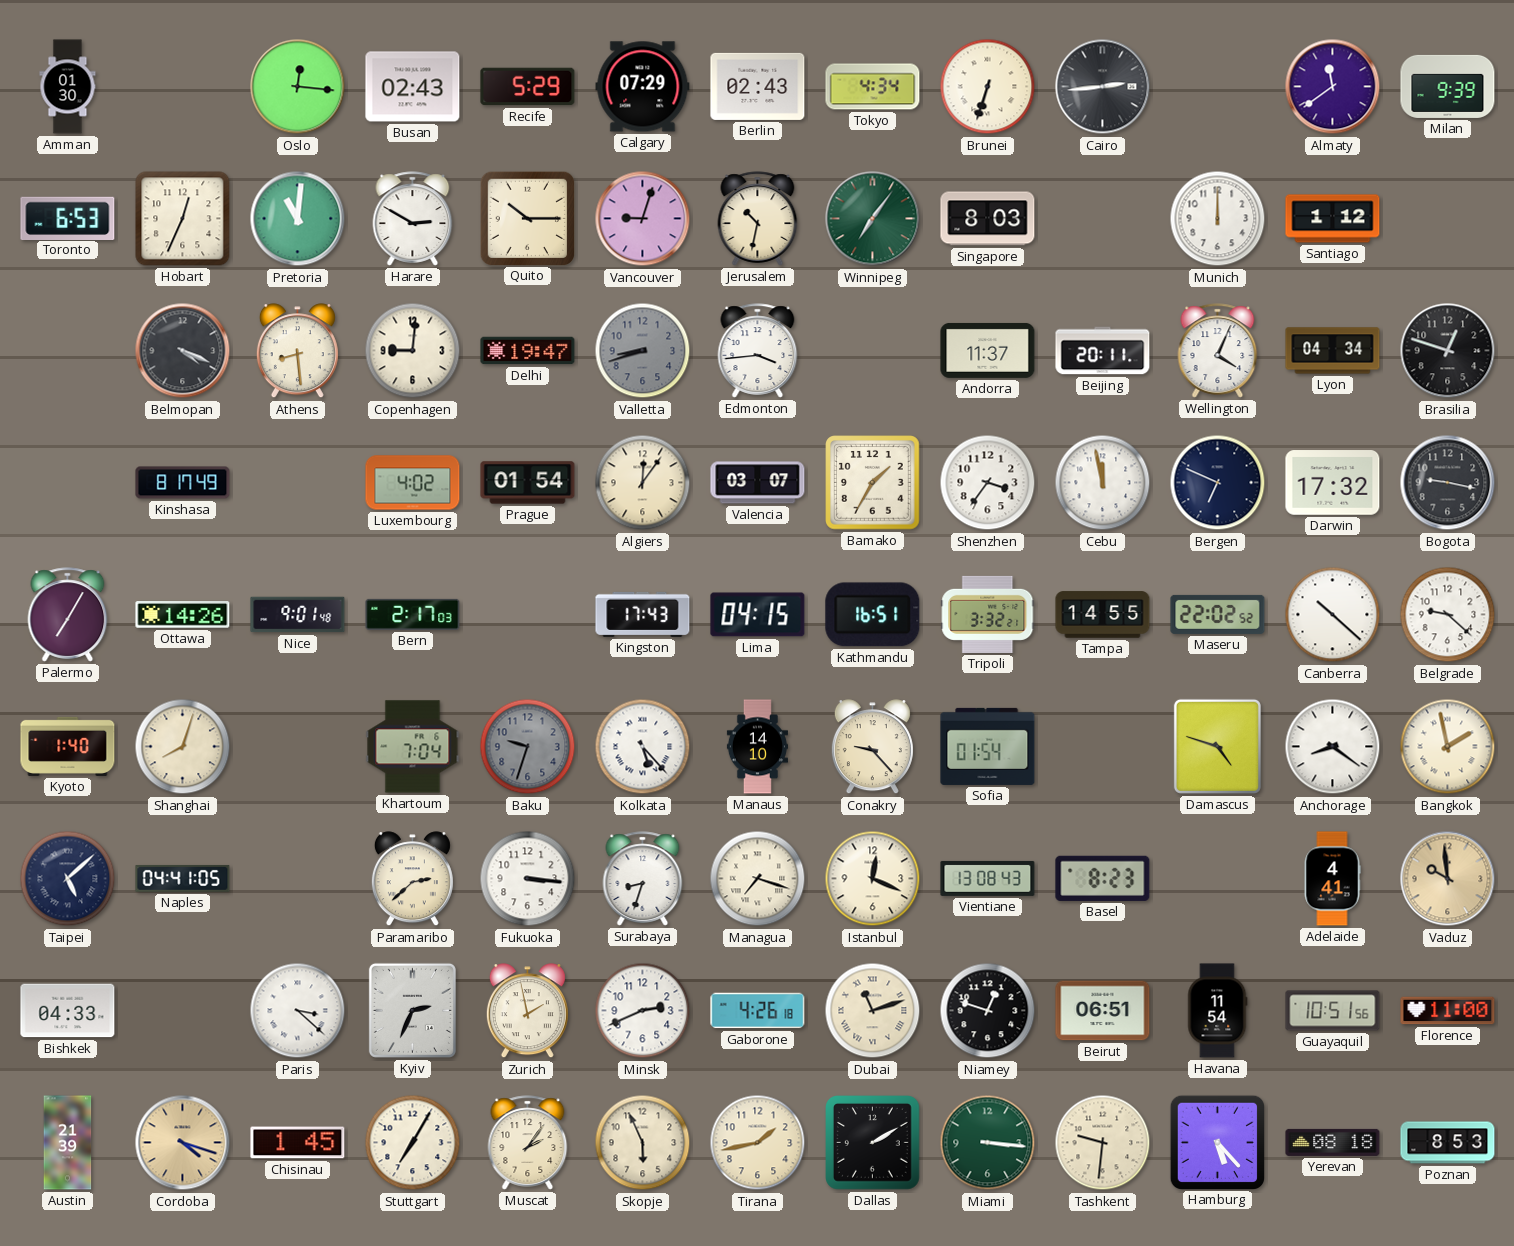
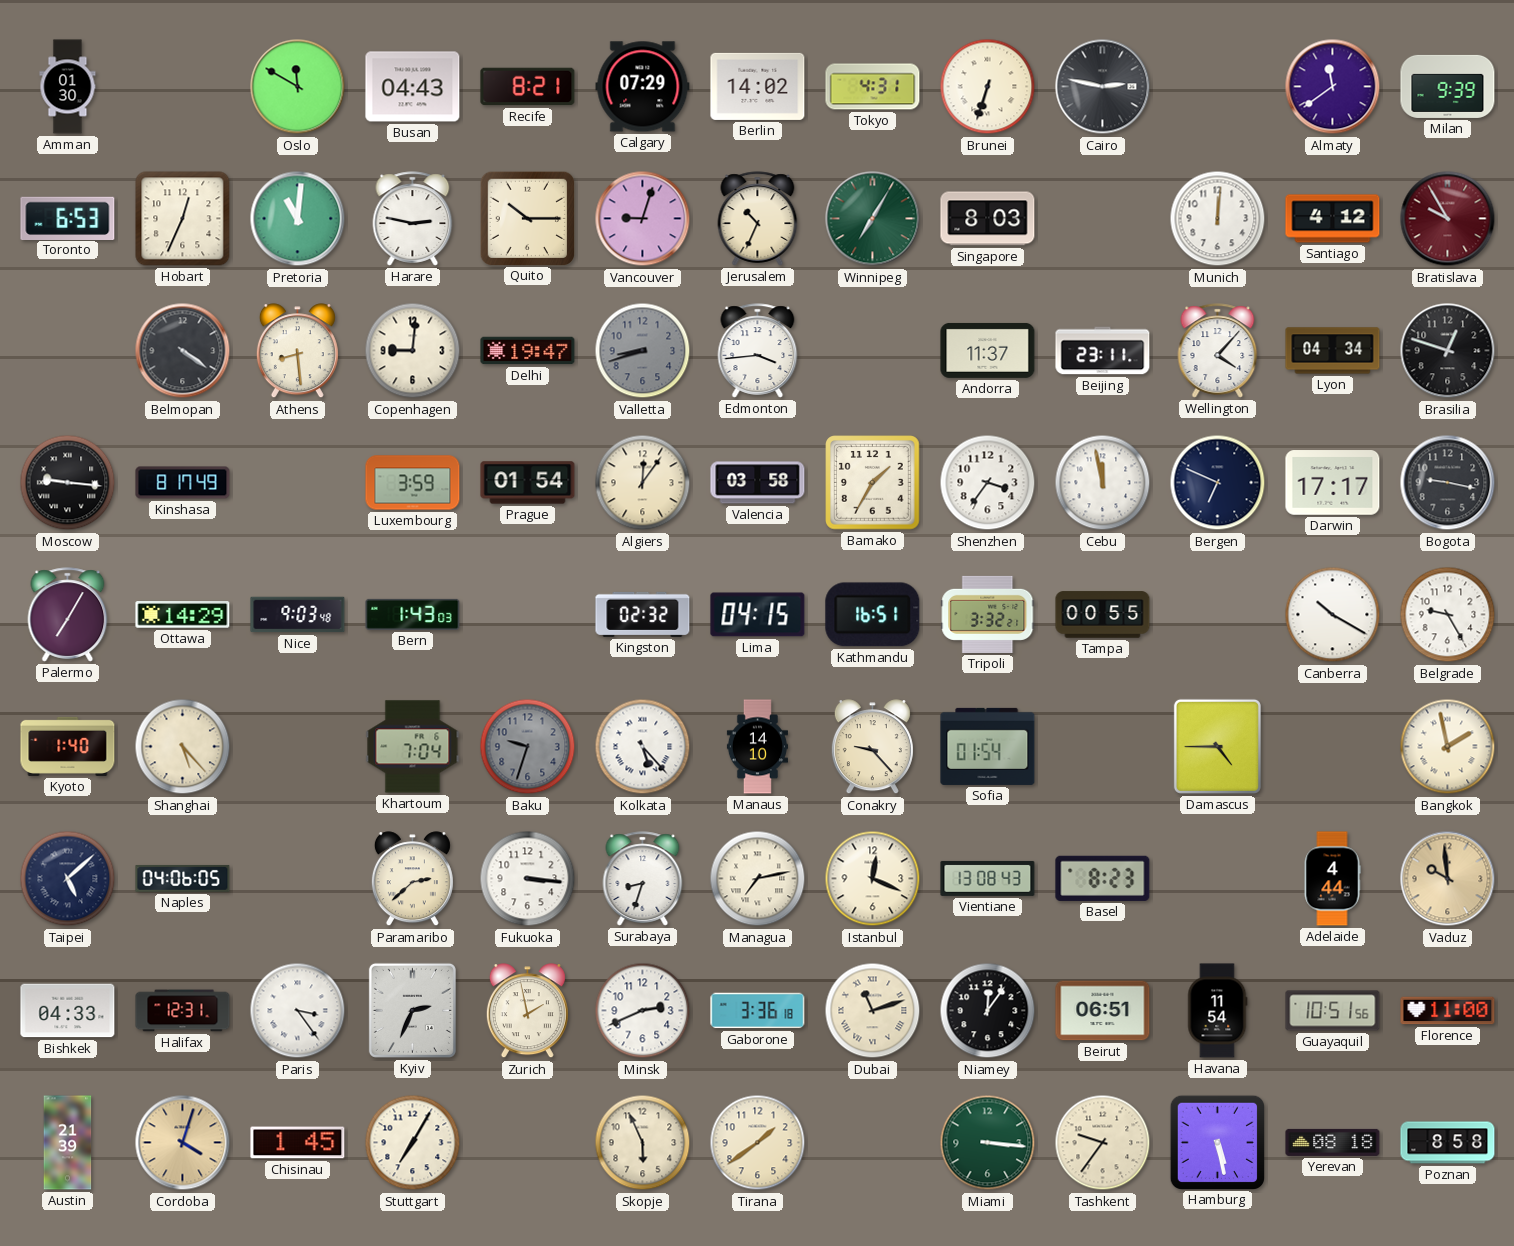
Oslo: 12:16 -> 11:50 (298, 87)
Busan: 02:43 -> 04:43 (413, 87)
Recife: 5:29 -> 8:21 (528, 87)
Berlin: 02:43 -> 14:02 (758, 86)
Tokyo: 4:34 -> 4:31 (873, 87)
Cairo: 2:44 -> 2:47 (1103, 87)
Harare: 2:50 -> 2:47 (413, 219)
Jerusalem: 10:32 -> 10:34 (758, 219)
Winnipeg: 7:06 -> 7:05 (873, 219)
Munich: 12:00 -> 12:01 (1218, 219)
Santiago: 1:12 -> 4:12 (1333, 219)
Bratislava: none -> 9:55 (1448, 219)
Belmopan: 4:19 -> 4:21 (183, 351)
Beijing: 20:11 -> 23:11 (1103, 351)
Wellington: 4:04 -> 4:07 (1218, 351)
Moscow: none -> 9:16 (68, 483)
Luxembourg: 4:02 -> 3:59 (413, 483)
Valencia: 03:07 -> 03:58 (758, 483)
Darwin: 17:32 -> 17:17 (1333, 483)
Ottawa: 14:26 -> 14:29 (183, 615)
Nice: 9:01 -> 9:03 (298, 615)
Bern: 2:17 -> 1:43 (413, 614)
Kingston: 17:43 -> 02:32 (643, 614)
Tampa: 14:55 -> 00:55 (1103, 615)
Maseru: 22:02 -> none (1218, 614)
Canberra: 10:22 -> 10:20 (1333, 615)
Belgrade: 9:22 -> 9:25 (1448, 615)
Shanghai: 8:03 -> 5:23 (183, 747)
Damascus: 4:48 -> 4:45 (1217, 746)
Anchorage: 8:21 -> none (1333, 747)
Naples: 04:41 -> 04:06 (183, 879)
Managua: 7:18 -> 7:13 (758, 879)
Adelaide: 4:41 -> 4:44 (1332, 879)
Halifax: none -> 12:31 (183, 1011)
Paris: 3:22 -> 3:24 (298, 1011)
Gaborone: 4:26 -> 3:36 (758, 1011)
Niamey: 12:48 -> 12:06 (988, 1011)
Cordoba: 4:18 -> 4:03 (183, 1143)
Muscat: 2:06 -> none (528, 1143)
Tirana: 1:43 -> 1:39 (758, 1143)
Dallas: 2:10 -> none (873, 1143)
Tashkent: 9:31 -> 9:36 (1103, 1143)
Hamburg: 5:23 -> 5:28 (1217, 1142)
Poznan: 8:53 -> 8:58 (1448, 1143)
